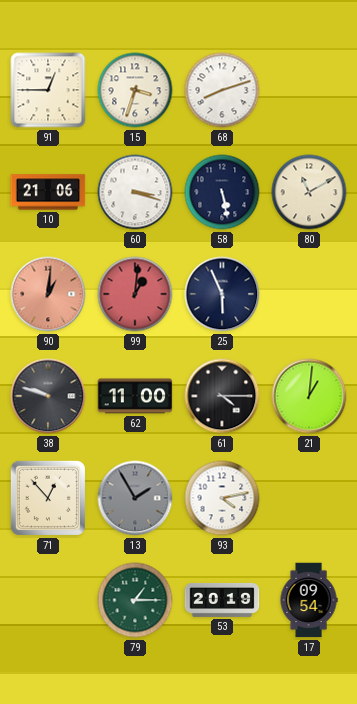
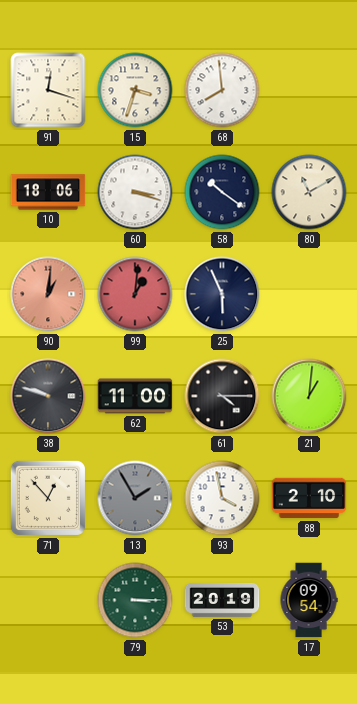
91: 12:45 -> 12:18 (48, 90)
68: 8:12 -> 7:59 (222, 90)
10: 21:06 -> 18:06 (48, 192)
58: 5:28 -> 10:21 (222, 192)
93: 4:13 -> 3:58 (222, 498)
88: none -> 2:10 (309, 498)
79: 1:15 -> 3:15 (135, 600)
